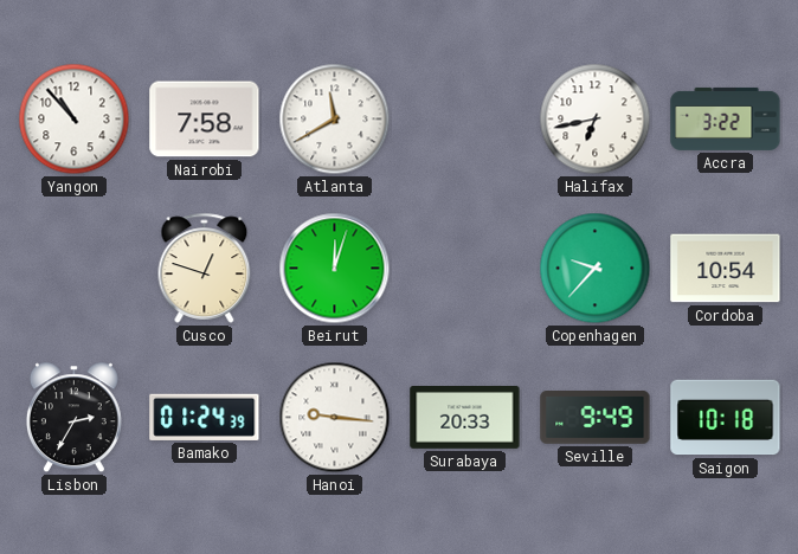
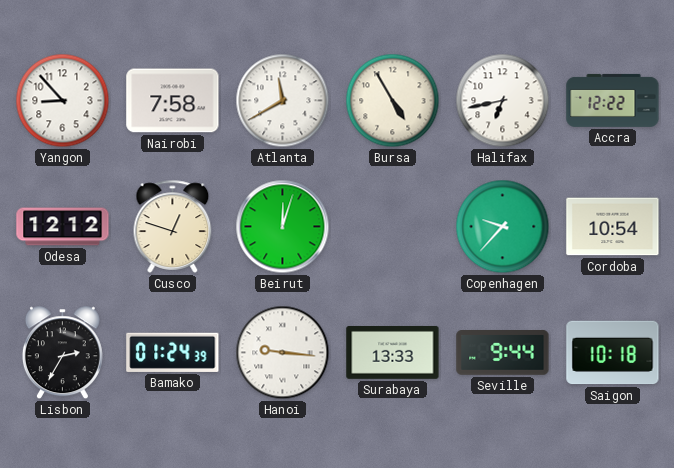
Yangon: 10:53 -> 8:53 (63, 101)
Bursa: none -> 4:55 (393, 101)
Accra: 3:22 -> 12:22 (613, 100)
Odesa: none -> 12:12 (63, 227)
Surabaya: 20:33 -> 13:33 (393, 353)
Seville: 9:49 -> 9:44 (503, 353)
